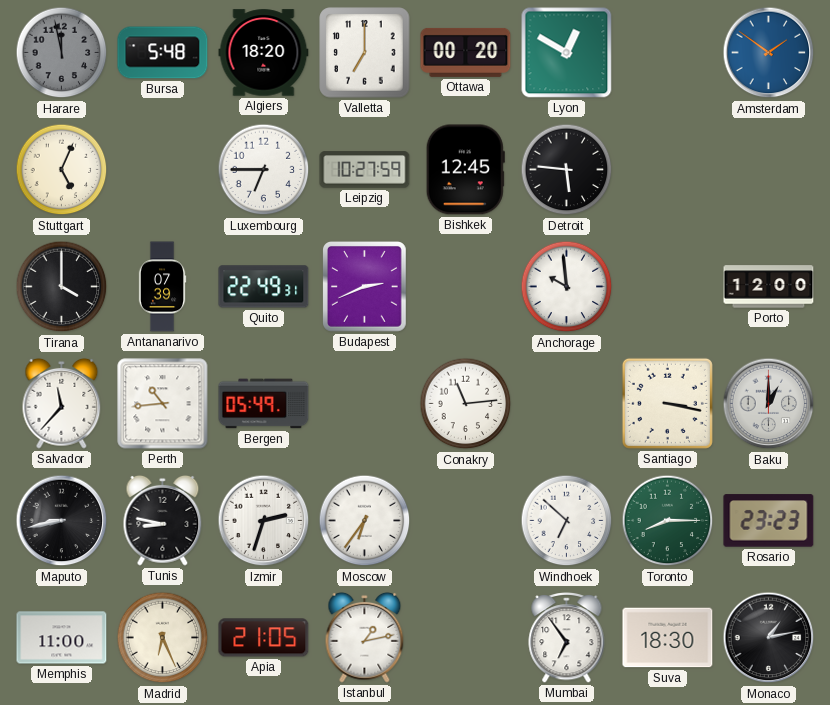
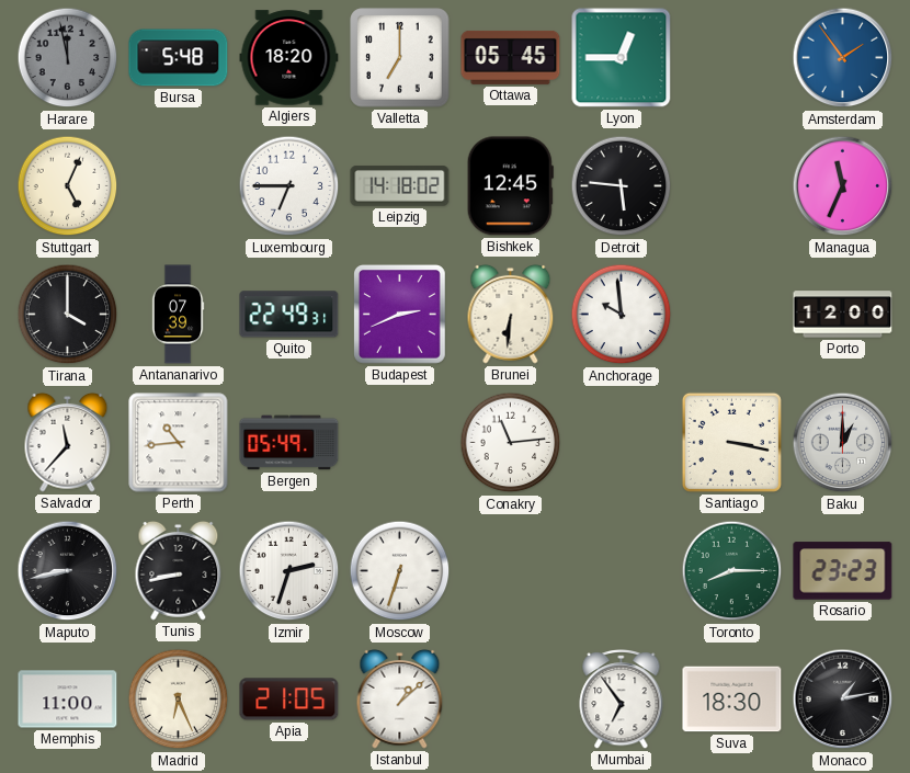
Ottawa: 00:20 -> 05:45 (511, 57)
Lyon: 12:50 -> 12:45 (622, 58)
Amsterdam: 1:51 -> 1:54 (843, 58)
Leipzig: 10:27 -> 14:18 (400, 186)
Managua: none -> 11:34 (843, 186)
Brunei: none -> 6:31 (511, 314)
Tunis: 8:47 -> 8:43 (179, 570)
Moscow: 6:36 -> 6:33 (400, 571)
Windhoek: 6:52 -> none (567, 521)
Istanbul: 1:13 -> 1:08 (400, 698)
